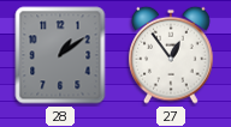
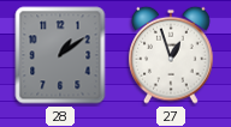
27: 12:54 -> 12:57 (171, 55)
